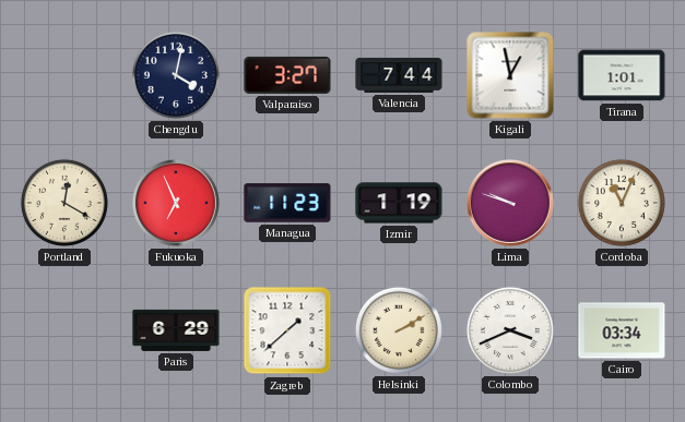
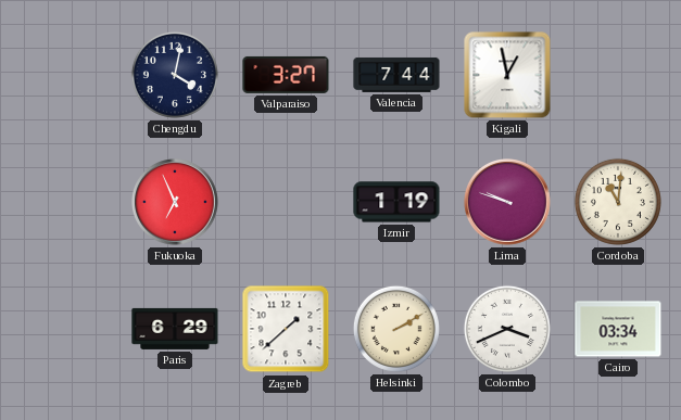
Tirana: 1:01 -> none (622, 75)
Portland: 12:20 -> none (64, 203)
Managua: 11:23 -> none (287, 203)
Cordoba: 11:04 -> 11:01 (618, 202)
